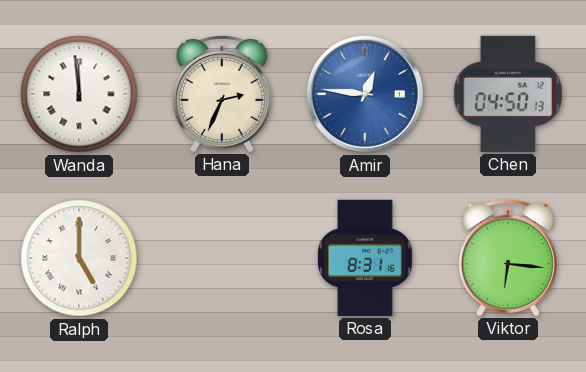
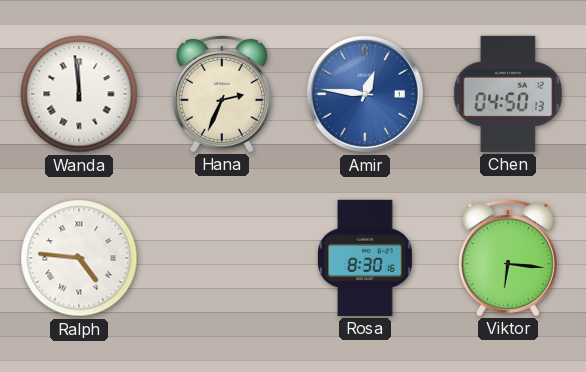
Ralph: 5:00 -> 4:46 (79, 258)
Rosa: 8:31 -> 8:30 (366, 258)
